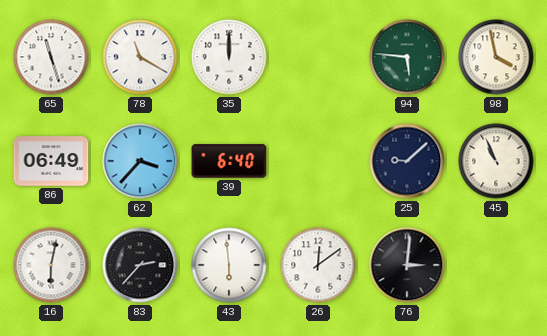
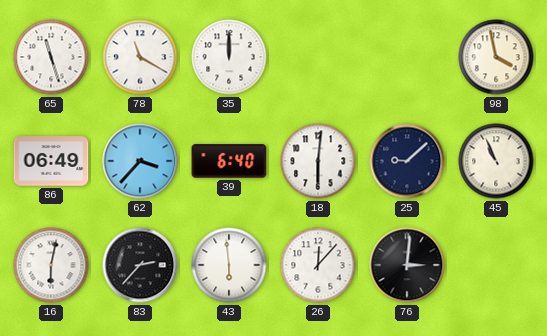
94: 5:46 -> none (407, 57)
18: none -> 6:01 (318, 161)
26: 12:09 -> 12:07 (318, 265)
